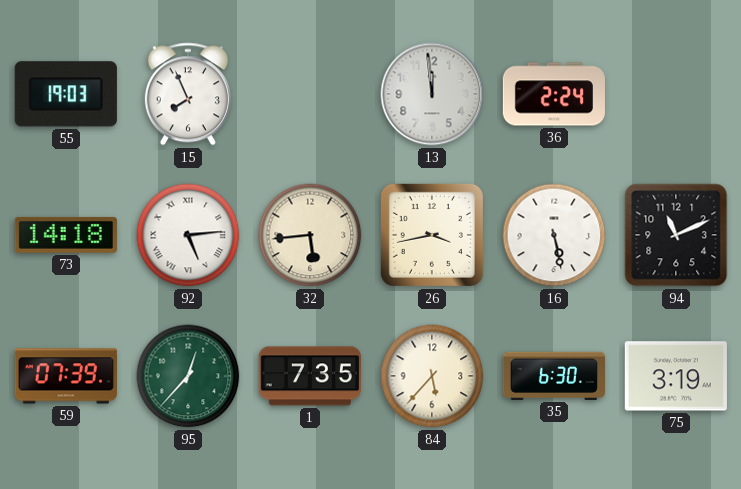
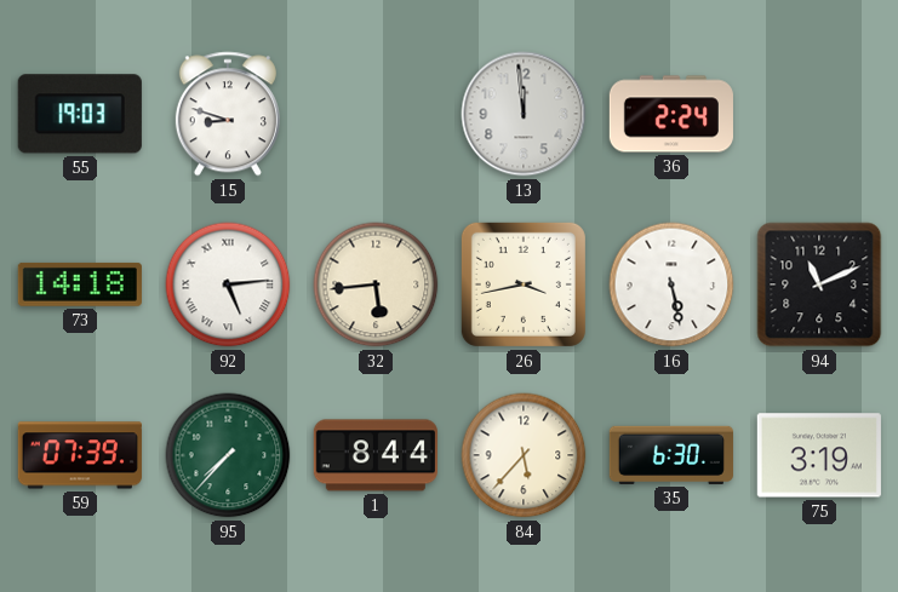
15: 7:56 -> 8:48 (228, 114)
95: 12:37 -> 7:37 (228, 455)
1: 7:35 -> 8:44 (376, 455)
